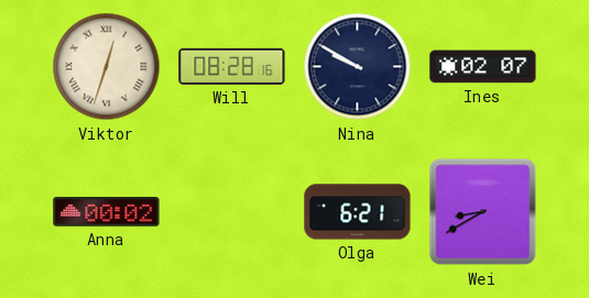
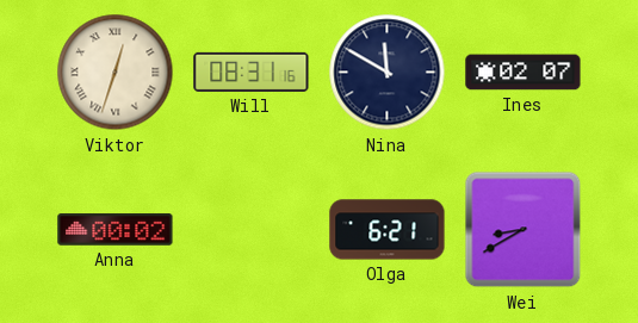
Will: 08:28 -> 08:31 (252, 72)
Nina: 9:50 -> 11:50 (388, 73)
